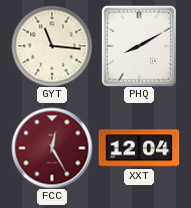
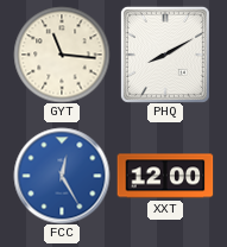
FCC dial: burgundy -> blue (62, 176)
XXT: 12:04 -> 12:00 (165, 176)
